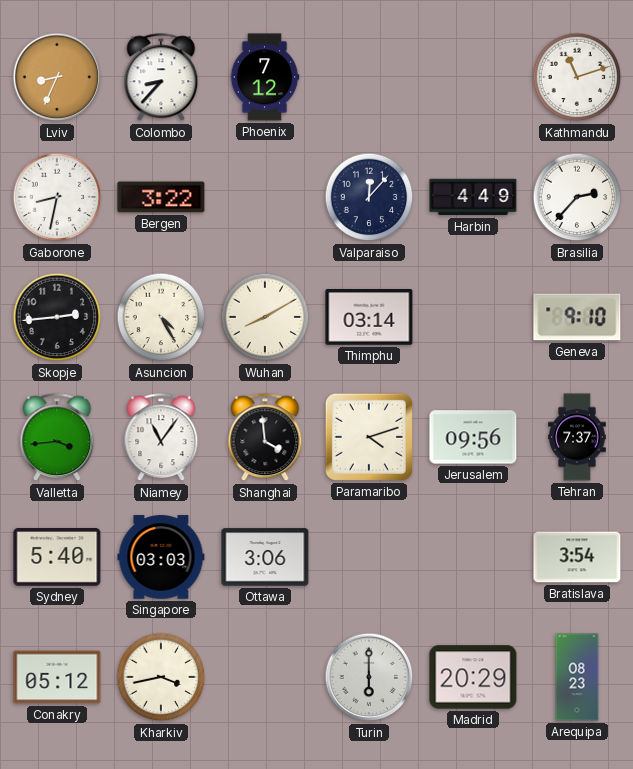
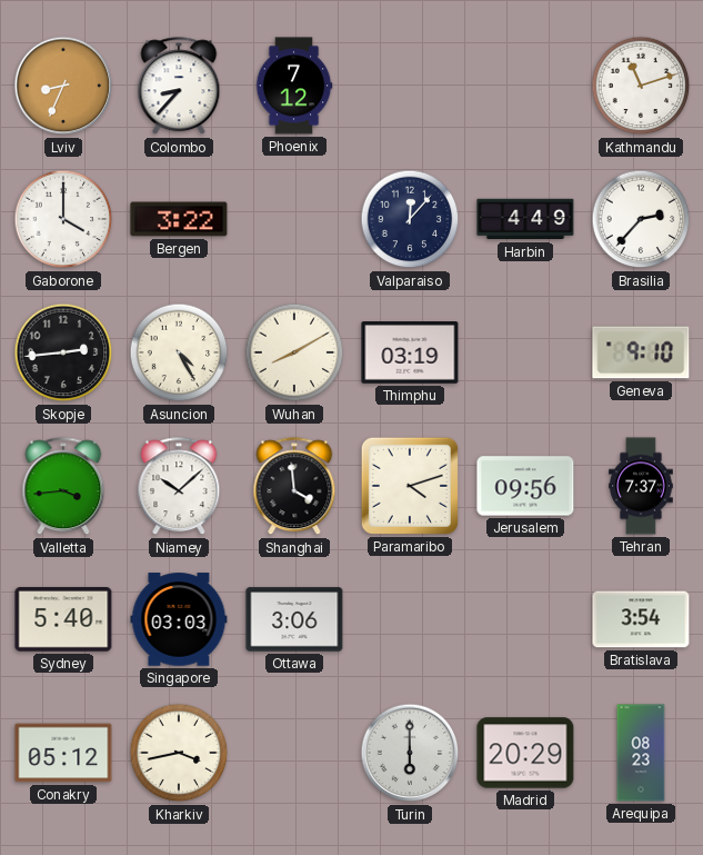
Gaborone: 8:32 -> 4:00 (63, 219)
Thimphu: 03:14 -> 03:19 (410, 354)
Niamey: 11:06 -> 10:08 (179, 487)
